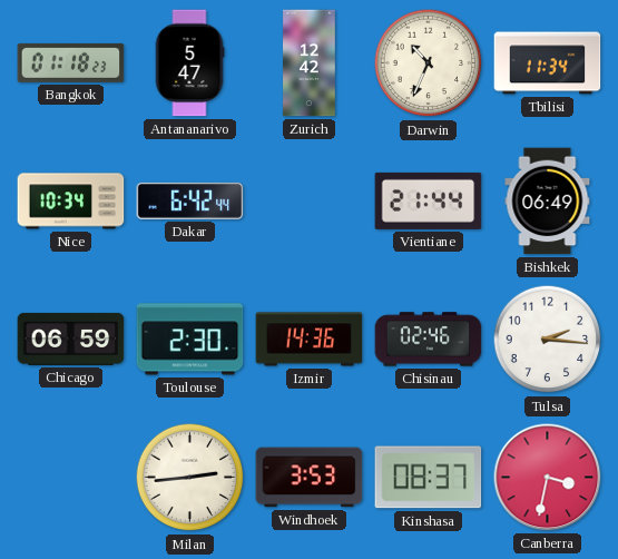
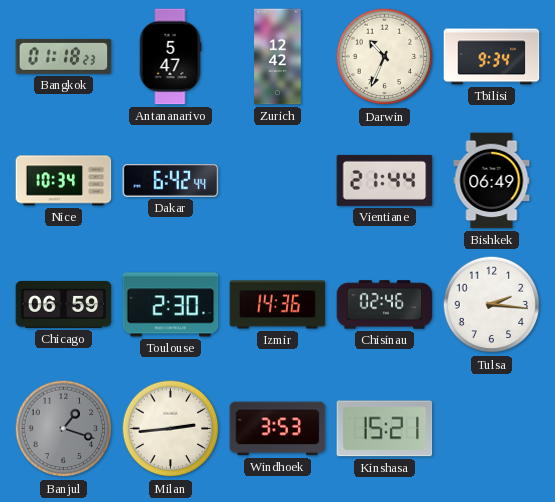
Tbilisi: 11:34 -> 9:34 (492, 57)
Banjul: none -> 1:18 (64, 429)
Kinshasa: 08:37 -> 15:21 (385, 429)
Canberra: 3:32 -> none (548, 478)
